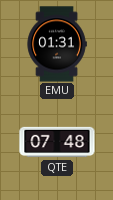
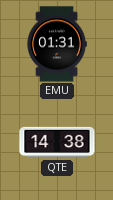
QTE: 07:48 -> 14:38 (57, 142)
